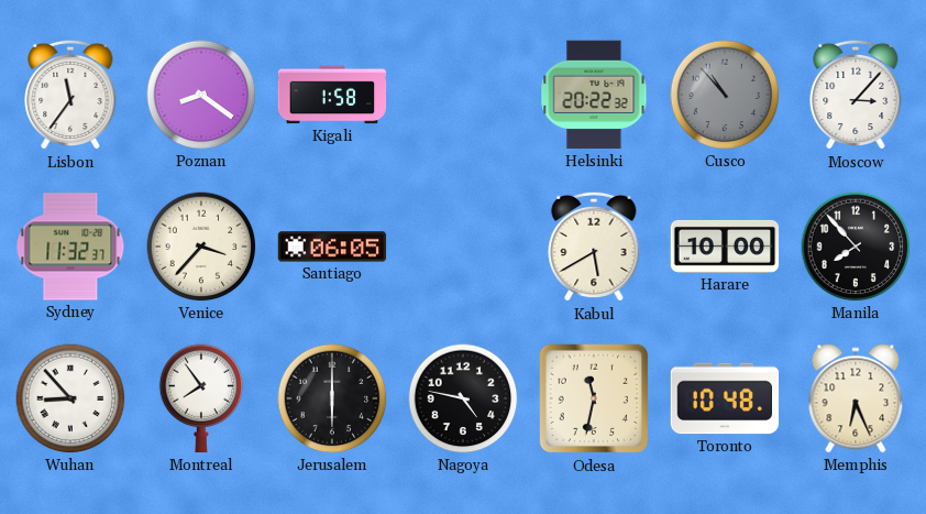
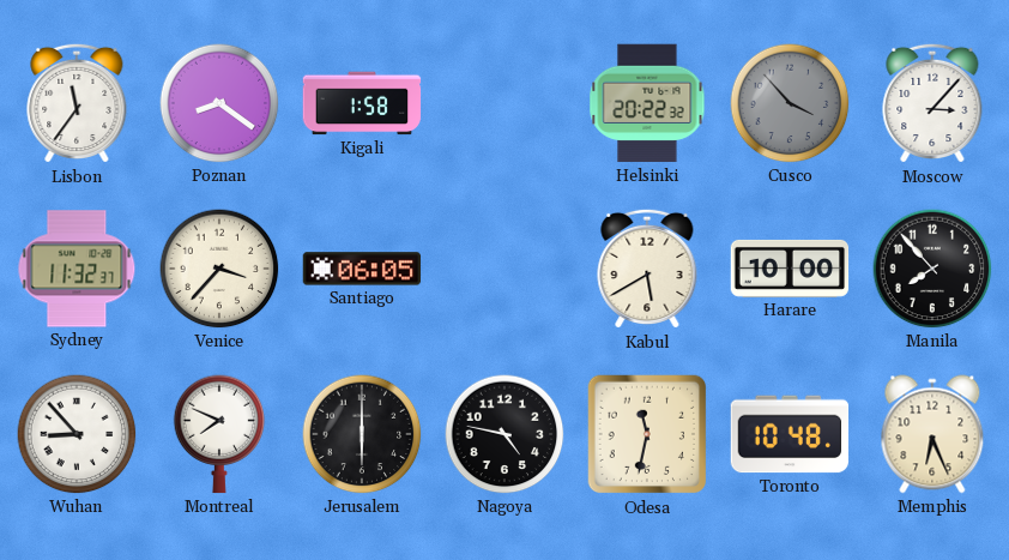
Cusco: 10:53 -> 3:53 (790, 103)
Montreal: 7:54 -> 7:49 (219, 434)
